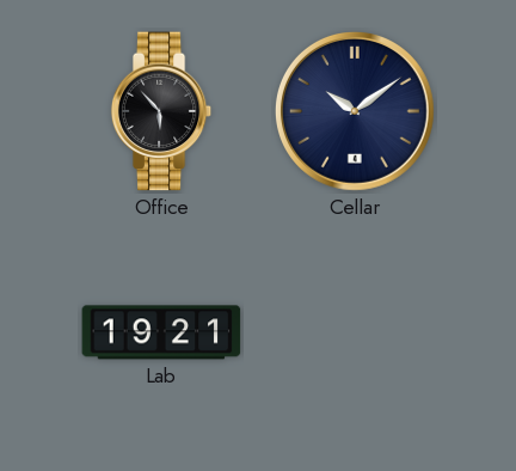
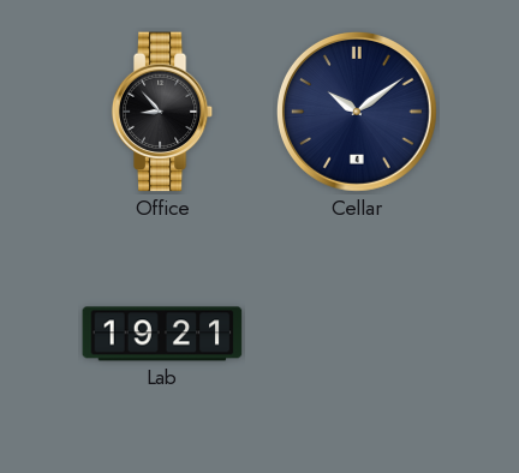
Office: 5:53 -> 8:53 (162, 112)
